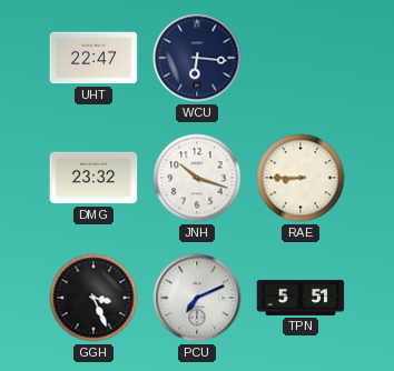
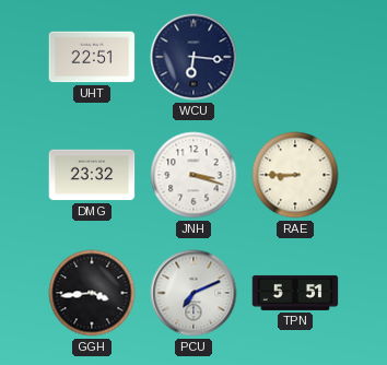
UHT: 22:47 -> 22:51 (92, 57)
JNH: 10:18 -> 3:18 (193, 175)
GGH: 3:26 -> 3:44 (92, 293)
